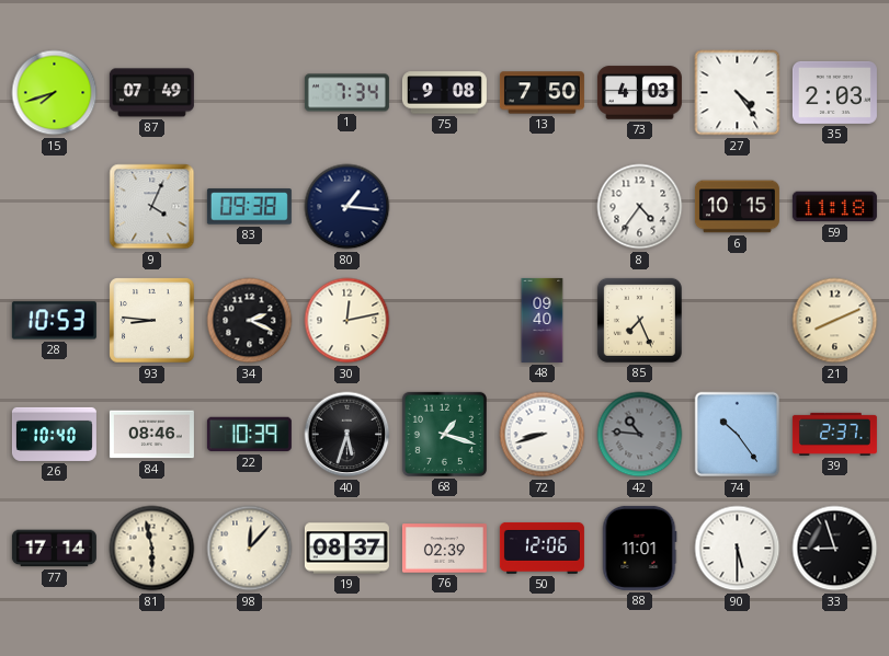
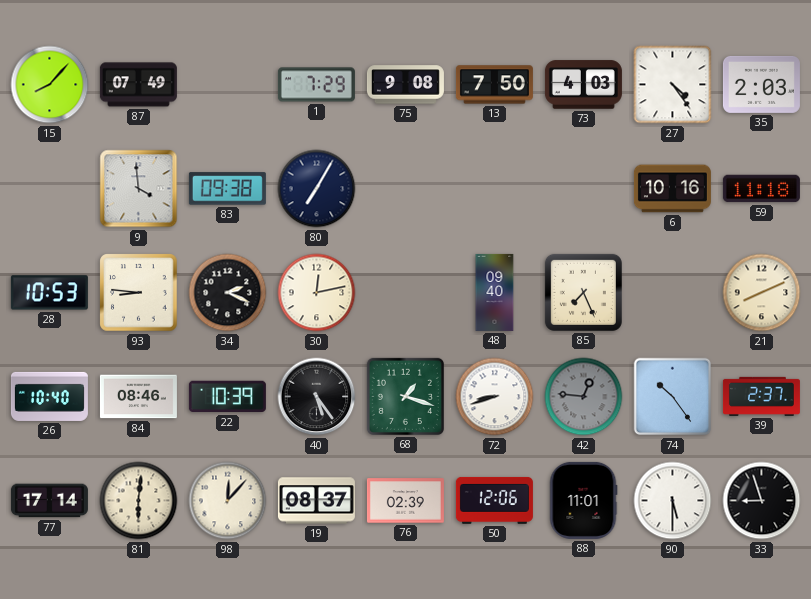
15: 7:42 -> 8:07 (50, 85)
1: 7:34 -> 7:29 (316, 85)
9: 4:04 -> 3:59 (139, 189)
80: 1:16 -> 7:05 (317, 189)
8: 4:36 -> none (640, 207)
6: 10:15 -> 10:16 (672, 189)
40: 5:33 -> 5:24 (317, 397)
42: 10:46 -> 12:46 (584, 397)
81: 5:58 -> 6:01 (139, 501)
